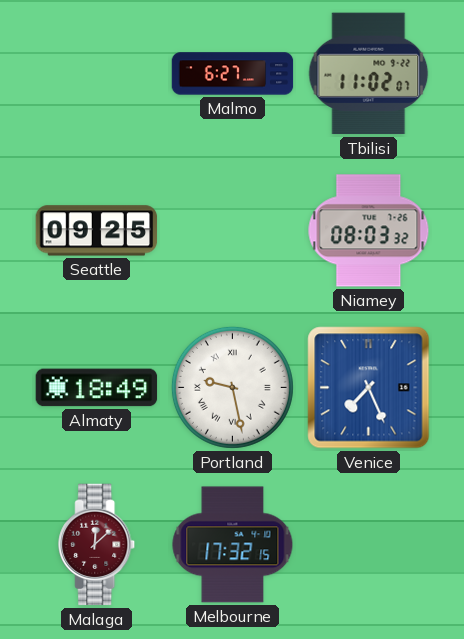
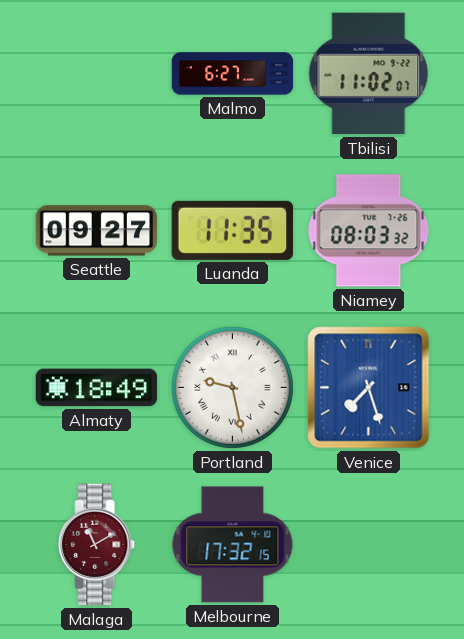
Seattle: 09:25 -> 09:27 (97, 231)
Luanda: none -> 11:35 (233, 230)
Venice: 7:26 -> 7:27 (369, 388)
Malaga: 12:08 -> 11:10 (97, 545)
